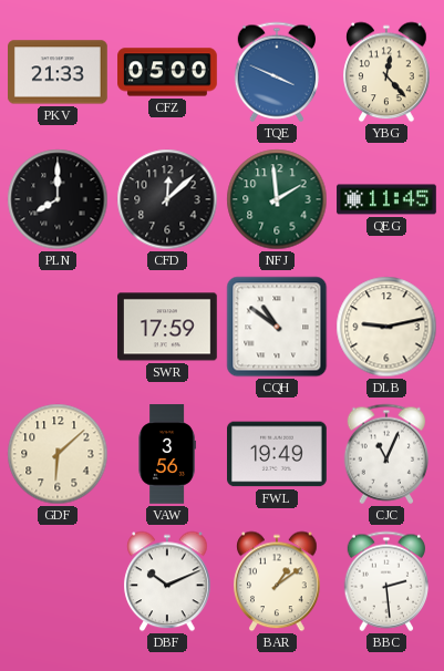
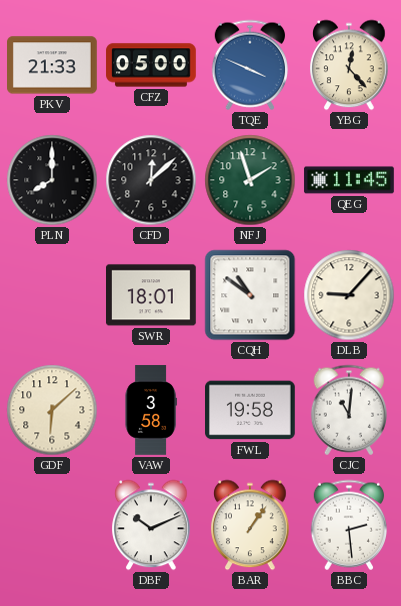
NFJ: 1:59 -> 1:57 (250, 180)
SWR: 17:59 -> 18:01 (152, 295)
DLB: 9:13 -> 9:07 (349, 295)
VAW: 3:56 -> 3:58 (151, 410)
FWL: 19:49 -> 19:58 (251, 410)
CJC: 11:04 -> 11:01 (348, 410)
BAR: 1:09 -> 1:06 (250, 525)
